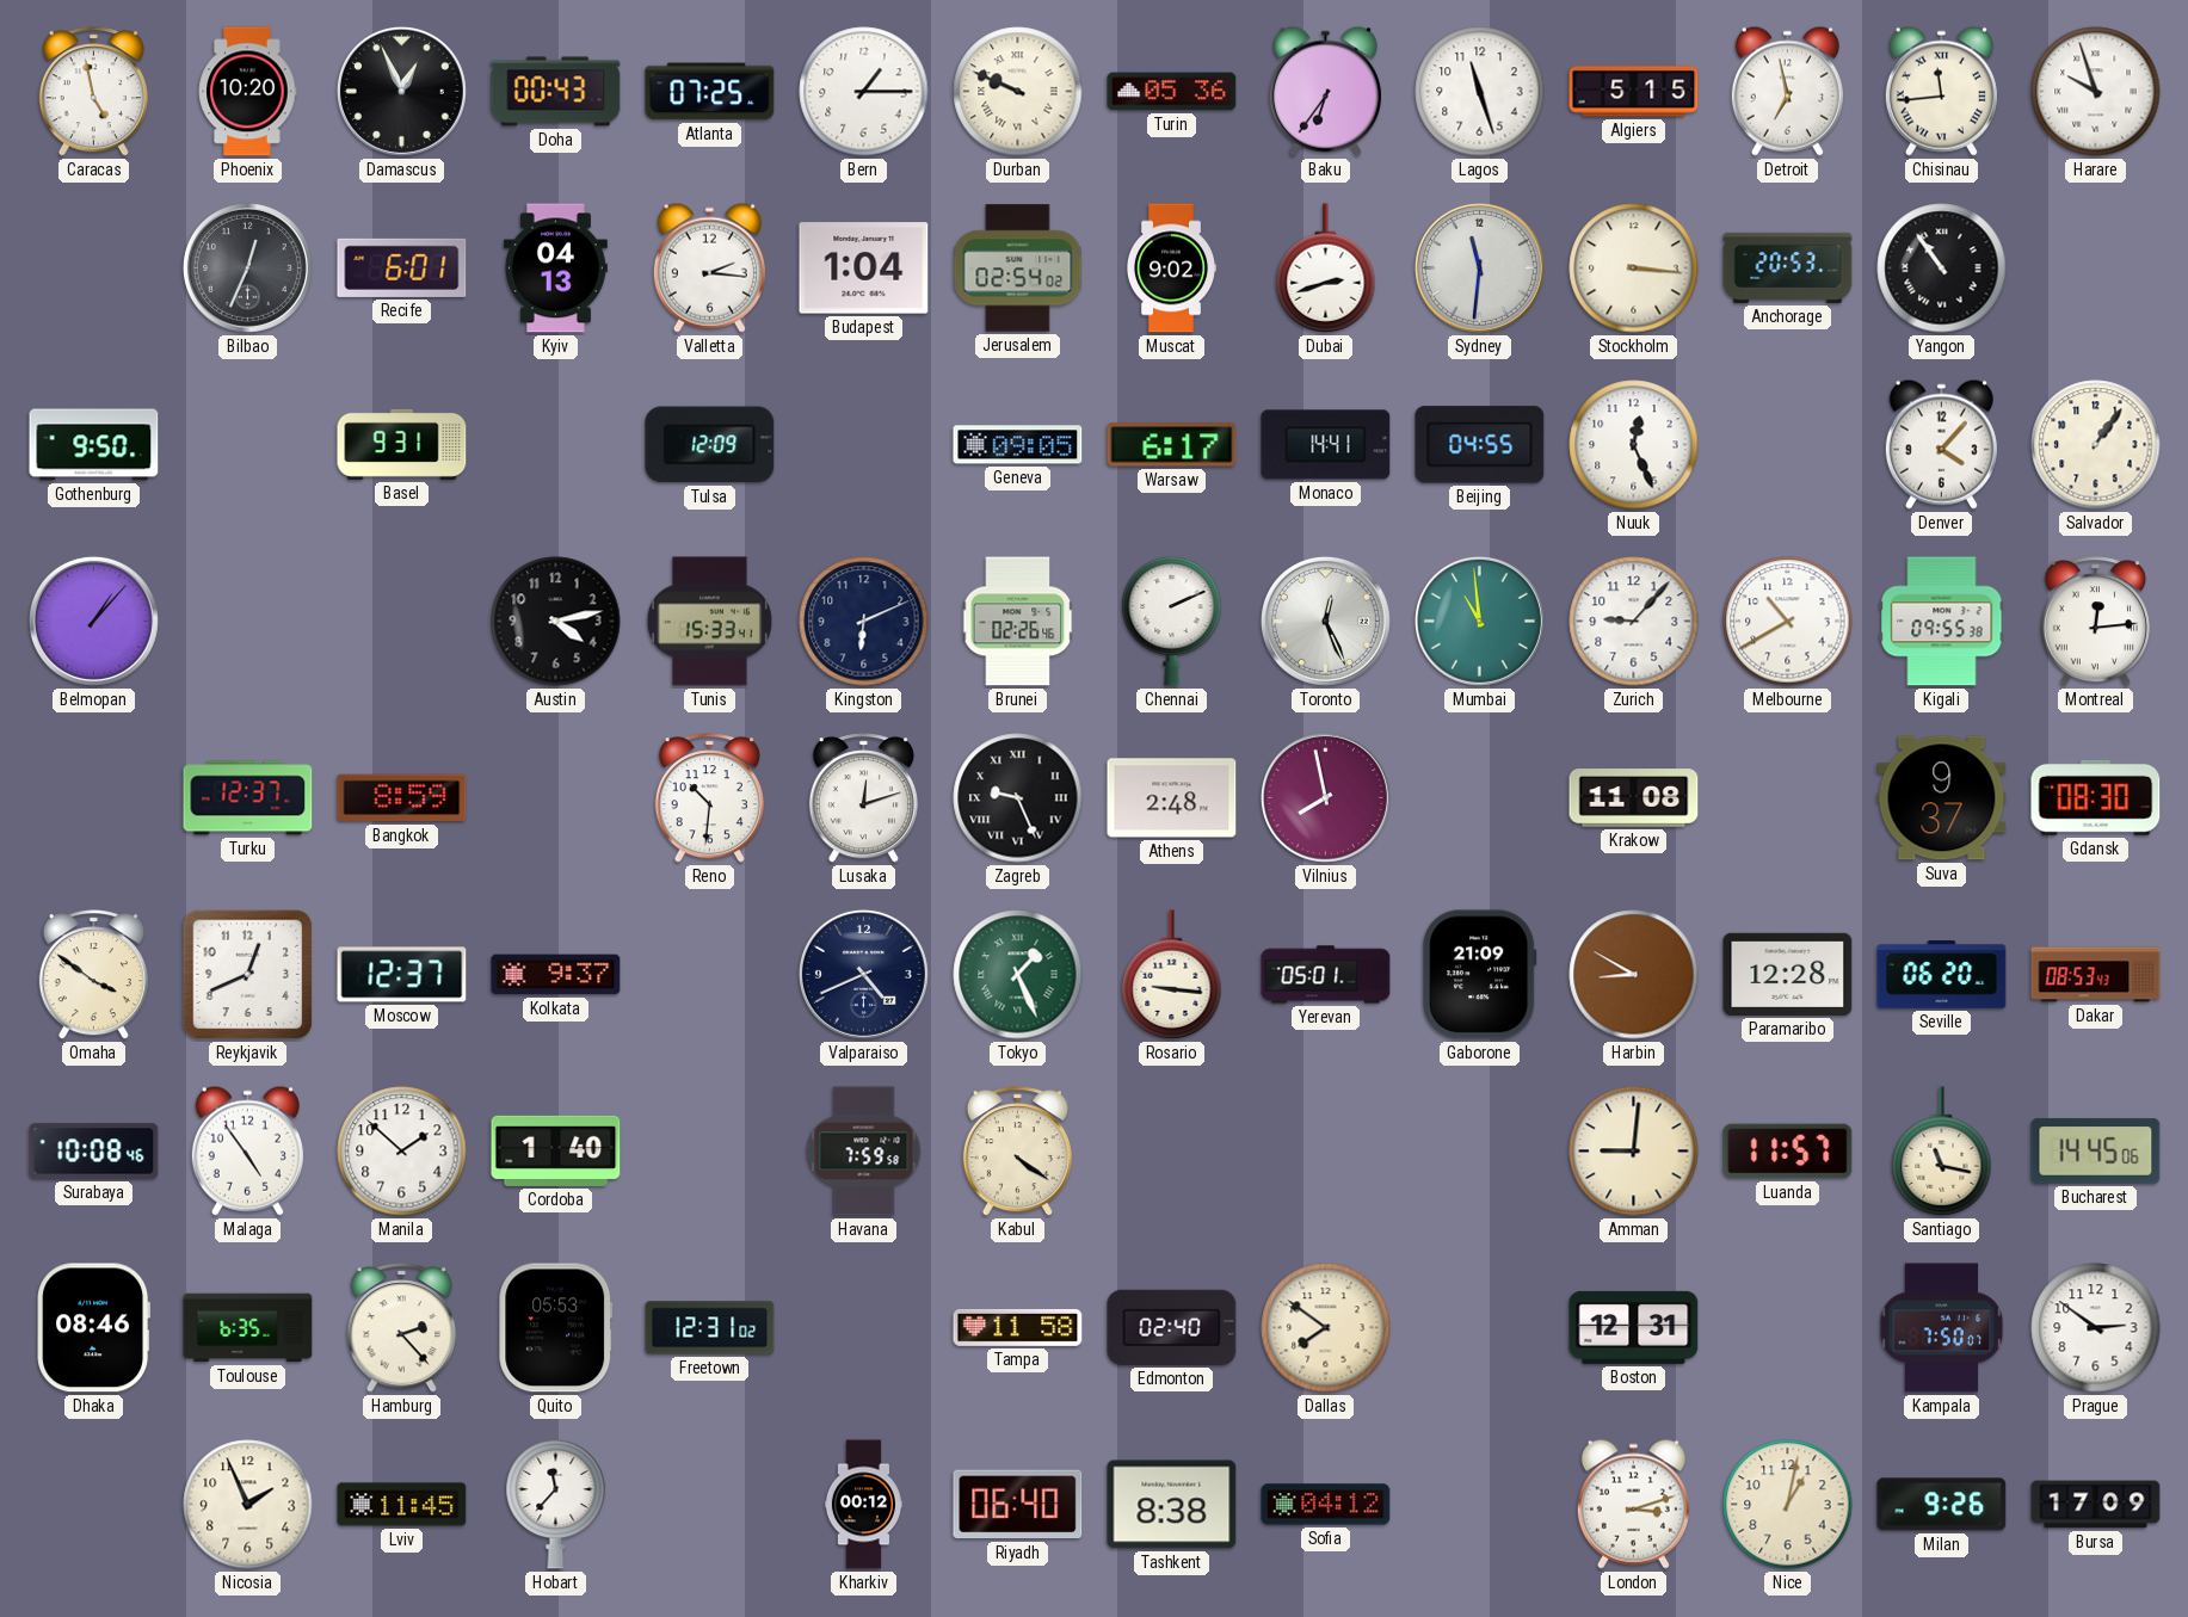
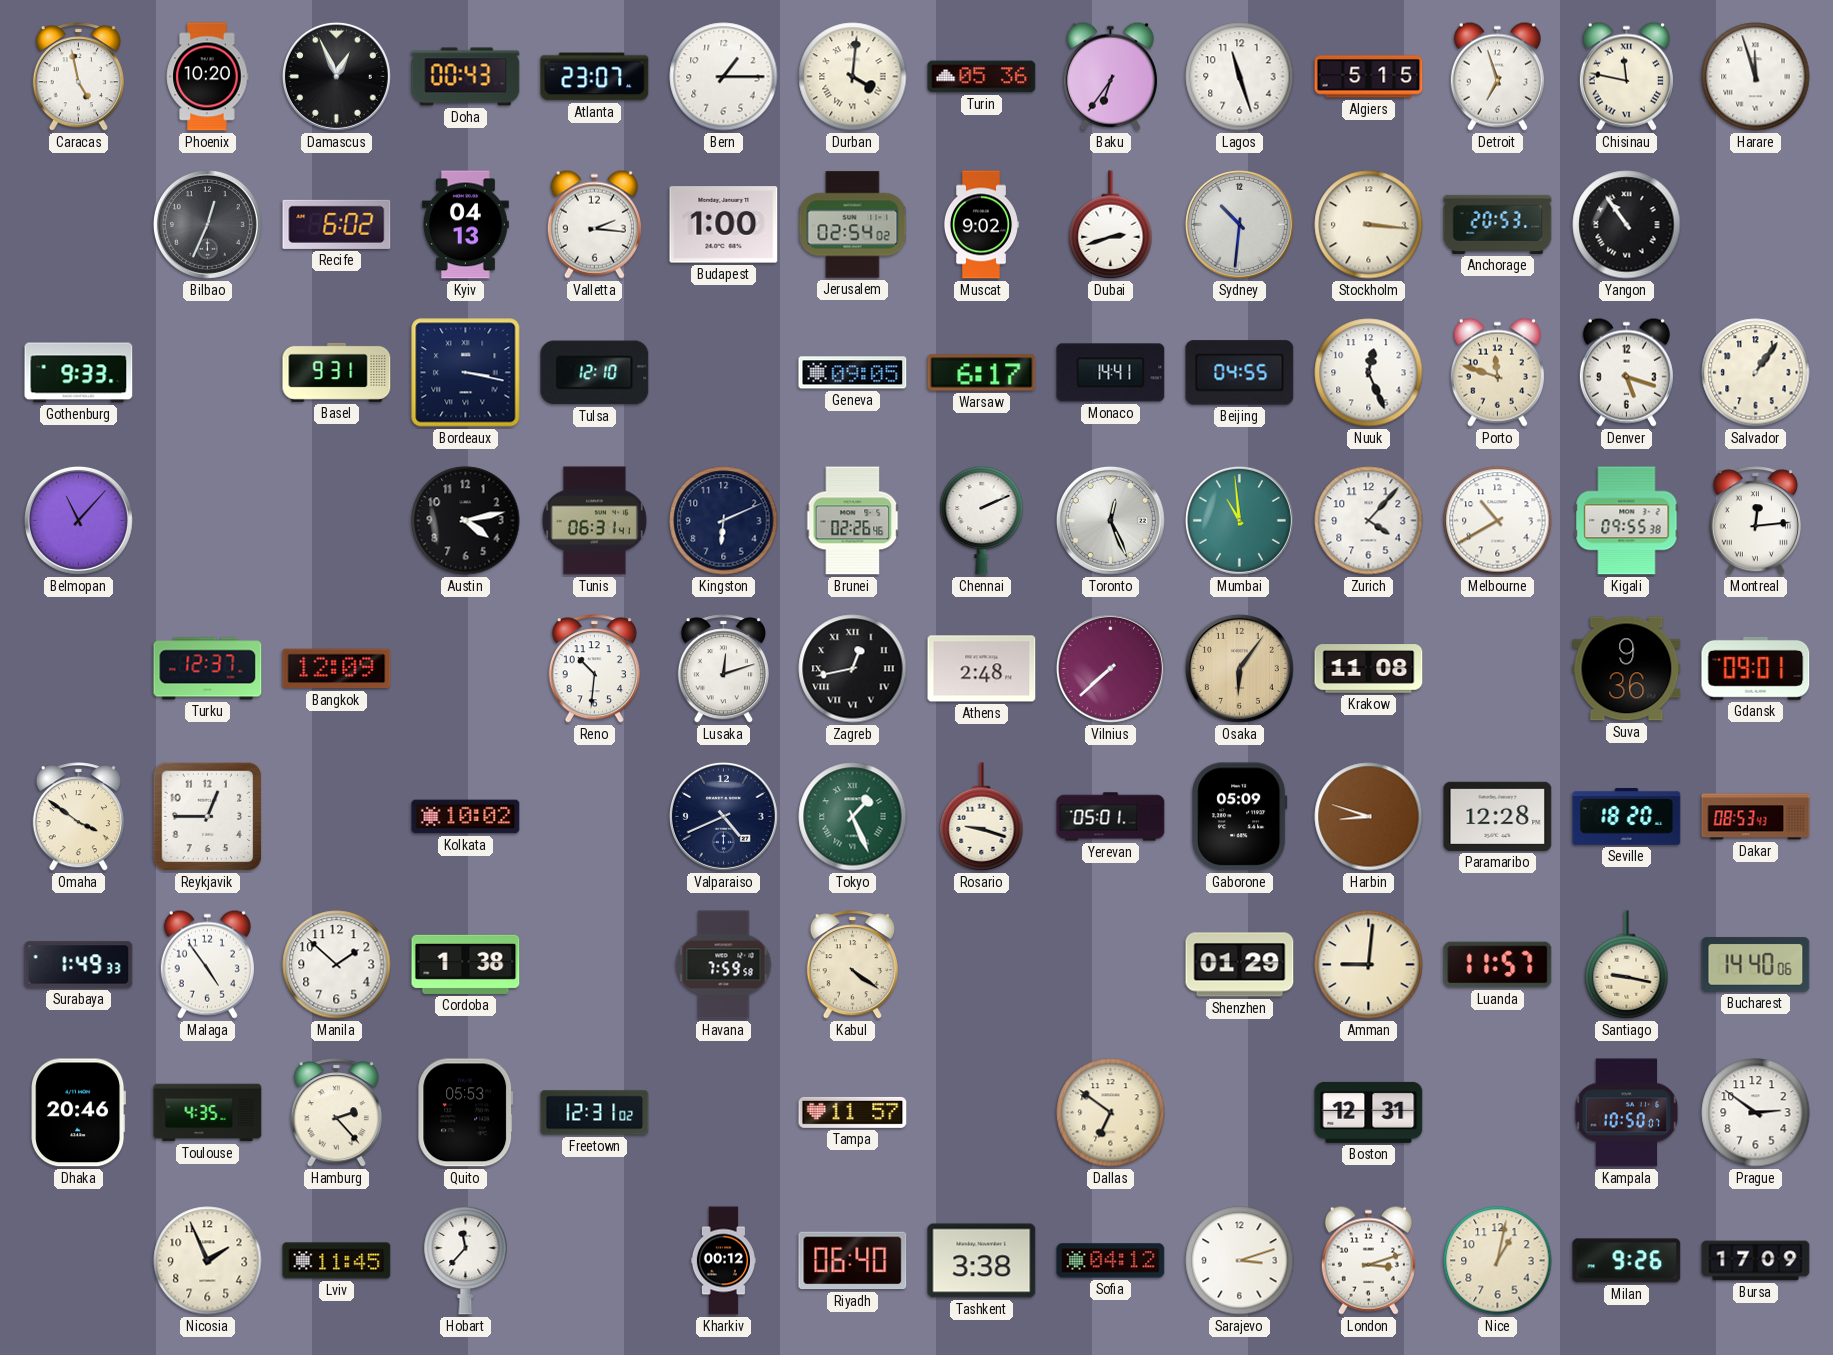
Atlanta: 07:25 -> 23:07 (595, 77)
Durban: 9:49 -> 4:01 (853, 77)
Detroit: 6:58 -> 6:57 (1497, 76)
Chisinau: 11:44 -> 11:47 (1626, 76)
Harare: 9:57 -> 11:57 (1756, 77)
Recife: 6:01 -> 6:02 (337, 224)
Budapest: 1:04 -> 1:00 (724, 225)
Sydney: 11:31 -> 10:31 (1239, 224)
Gothenburg: 9:50 -> 9:33 (79, 373)
Bordeaux: none -> 3:17 (466, 373)
Tulsa: 12:09 -> 12:10 (595, 373)
Porto: none -> 11:48 (1497, 372)
Denver: 4:07 -> 5:18 (1626, 372)
Belmopan: 1:07 -> 11:07 (78, 520)
Tunis: 15:33 -> 06:31 (594, 521)
Zurich: 9:07 -> 4:07 (1369, 521)
Bangkok: 8:59 -> 12:09 (337, 669)
Zagreb: 9:26 -> 12:43 (853, 669)
Vilnius: 7:58 -> 7:38 (1110, 668)
Osaka: none -> 6:06 (1239, 668)
Suva: 9:37 -> 9:36 (1627, 669)
Gdansk: 08:30 -> 09:01 (1756, 668)
Reykjavik: 12:41 -> 12:45 (208, 817)
Moscow: 12:37 -> none (402, 975)
Kolkata: 9:37 -> 10:02 (466, 817)
Rosario: 9:16 -> 9:18 (982, 817)
Gaborone: 21:09 -> 05:09 (1240, 817)
Harbin: 8:50 -> 8:48 (1369, 817)
Seville: 06:20 -> 18:20 (1627, 817)
Surabaya: 10:08 -> 1:49 (79, 965)
Cordoba: 1:40 -> 1:38 (466, 964)
Shenzhen: none -> 01:29 (1240, 965)
Santiago: 11:17 -> 9:17 (1627, 965)
Bucharest: 14:45 -> 14:40 (1756, 965)
Dhaka: 08:46 -> 20:46 (79, 1113)
Toulouse: 6:35 -> 4:35 (208, 1113)
Tampa: 11:58 -> 11:57 (853, 1112)
Edmonton: 02:40 -> none (1172, 1327)
Dallas: 7:51 -> 6:51 (1111, 1113)
Kampala: 7:50 -> 10:50 (1627, 1113)
Tashkent: 8:38 -> 3:38 (982, 1261)
Sarajevo: none -> 3:12 (1240, 1261)
